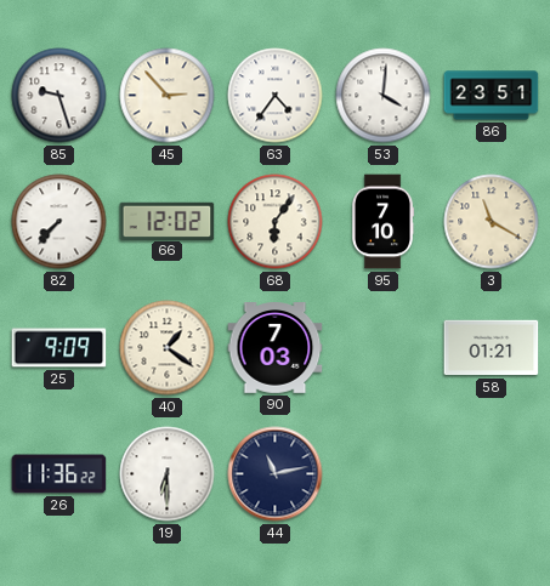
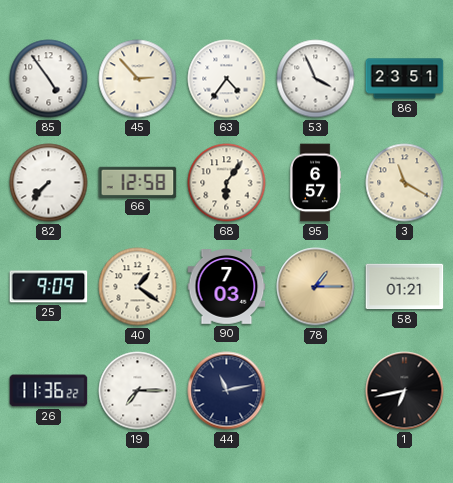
85: 9:27 -> 4:54 (49, 79)
53: 4:01 -> 3:56 (316, 79)
66: 12:02 -> 12:58 (138, 182)
95: 7:10 -> 6:57 (315, 183)
78: none -> 1:15 (316, 287)
19: 6:30 -> 7:15 (138, 391)
1: none -> 6:43 (405, 391)
